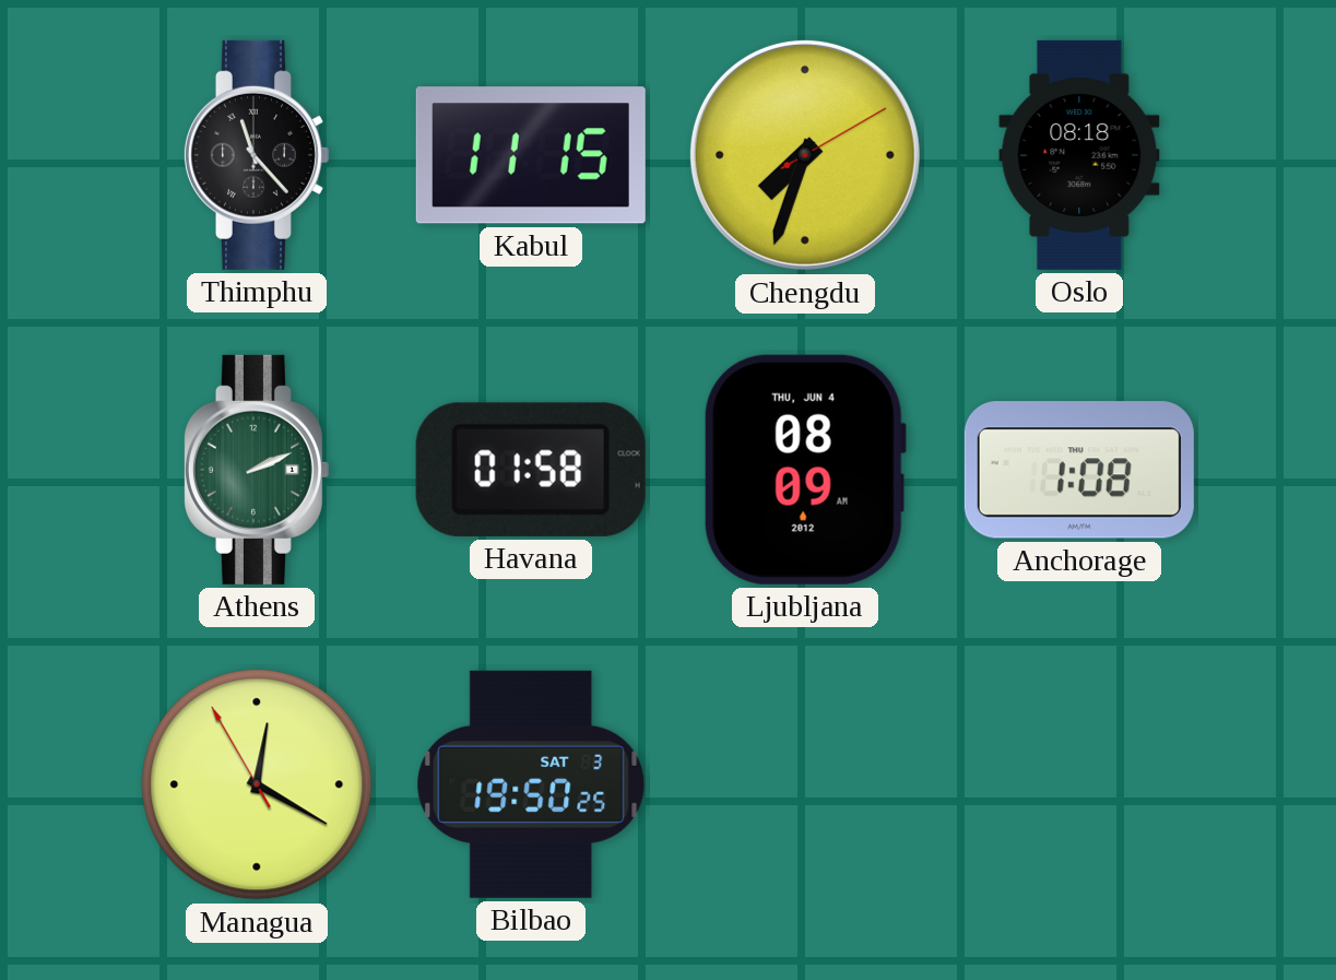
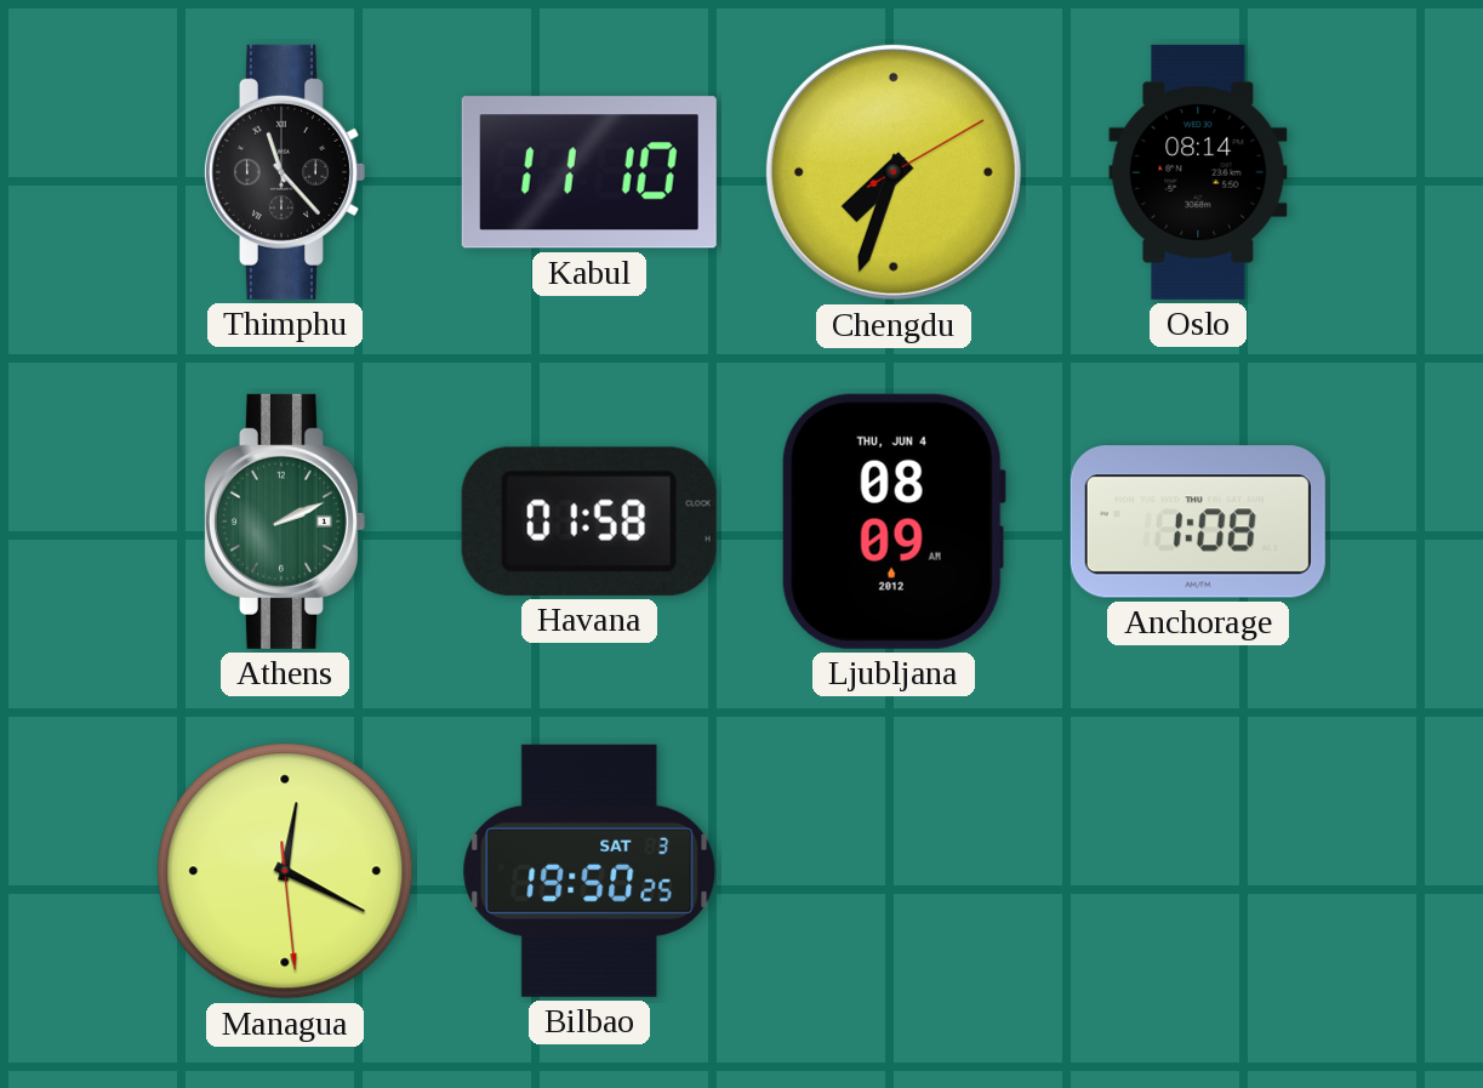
Kabul: 11:15 -> 11:10 (589, 172)
Oslo: 08:18 -> 08:14 (1198, 172)
Managua: 12:19:55 -> 12:19:29 (285, 871)
